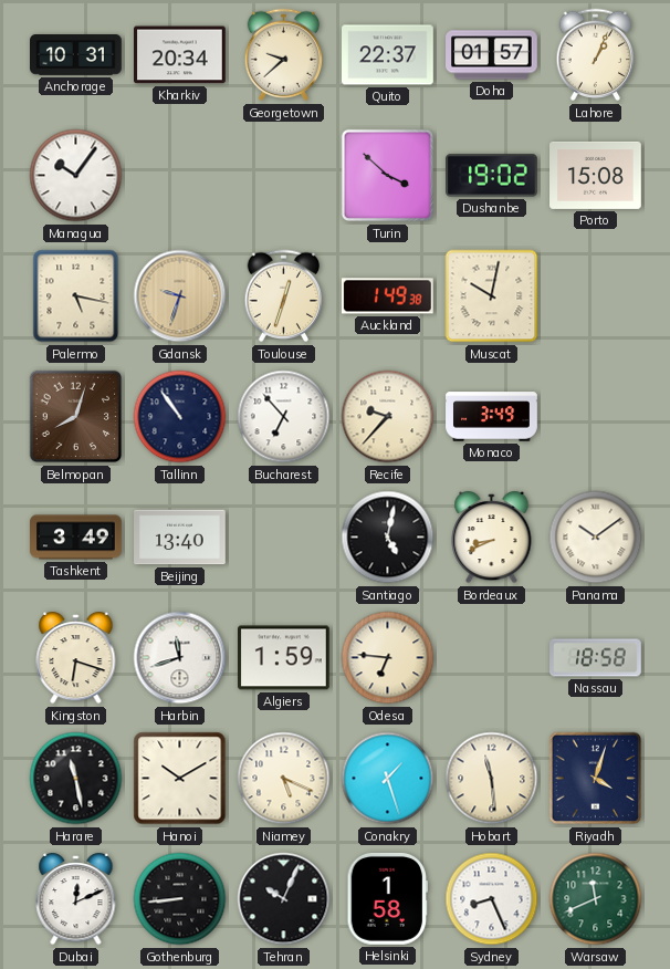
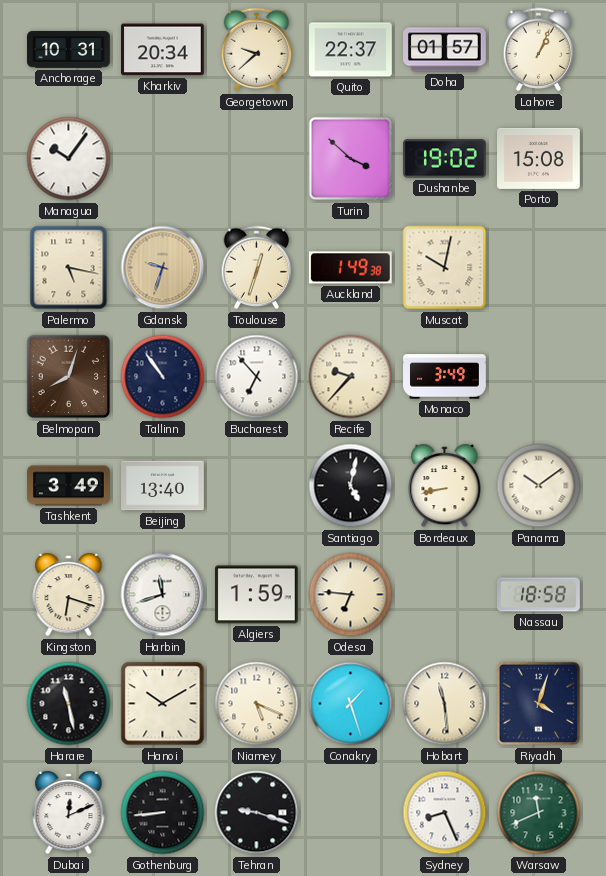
Bordeaux: 8:41 -> 8:43 (445, 486)
Tehran: 10:04 -> 9:18 (257, 813)
Helsinki: 1:58 -> none (388, 898)
